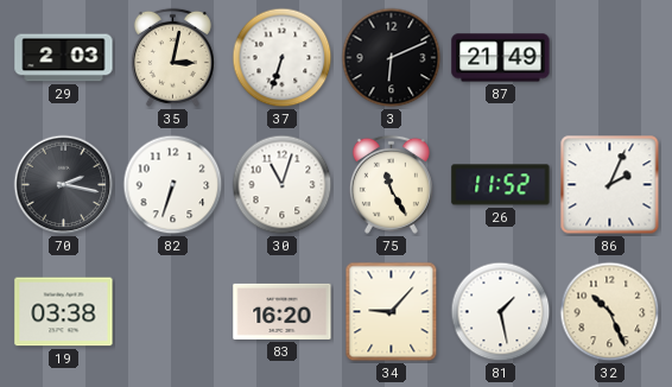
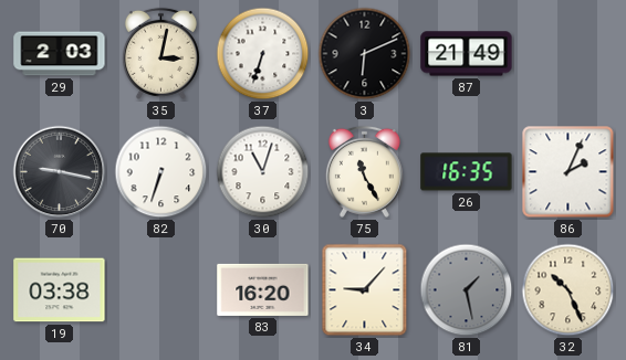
70: 2:17 -> 9:17 (60, 172)
26: 11:52 -> 16:35 (467, 172)
81 dial: white -> grey (467, 290)
